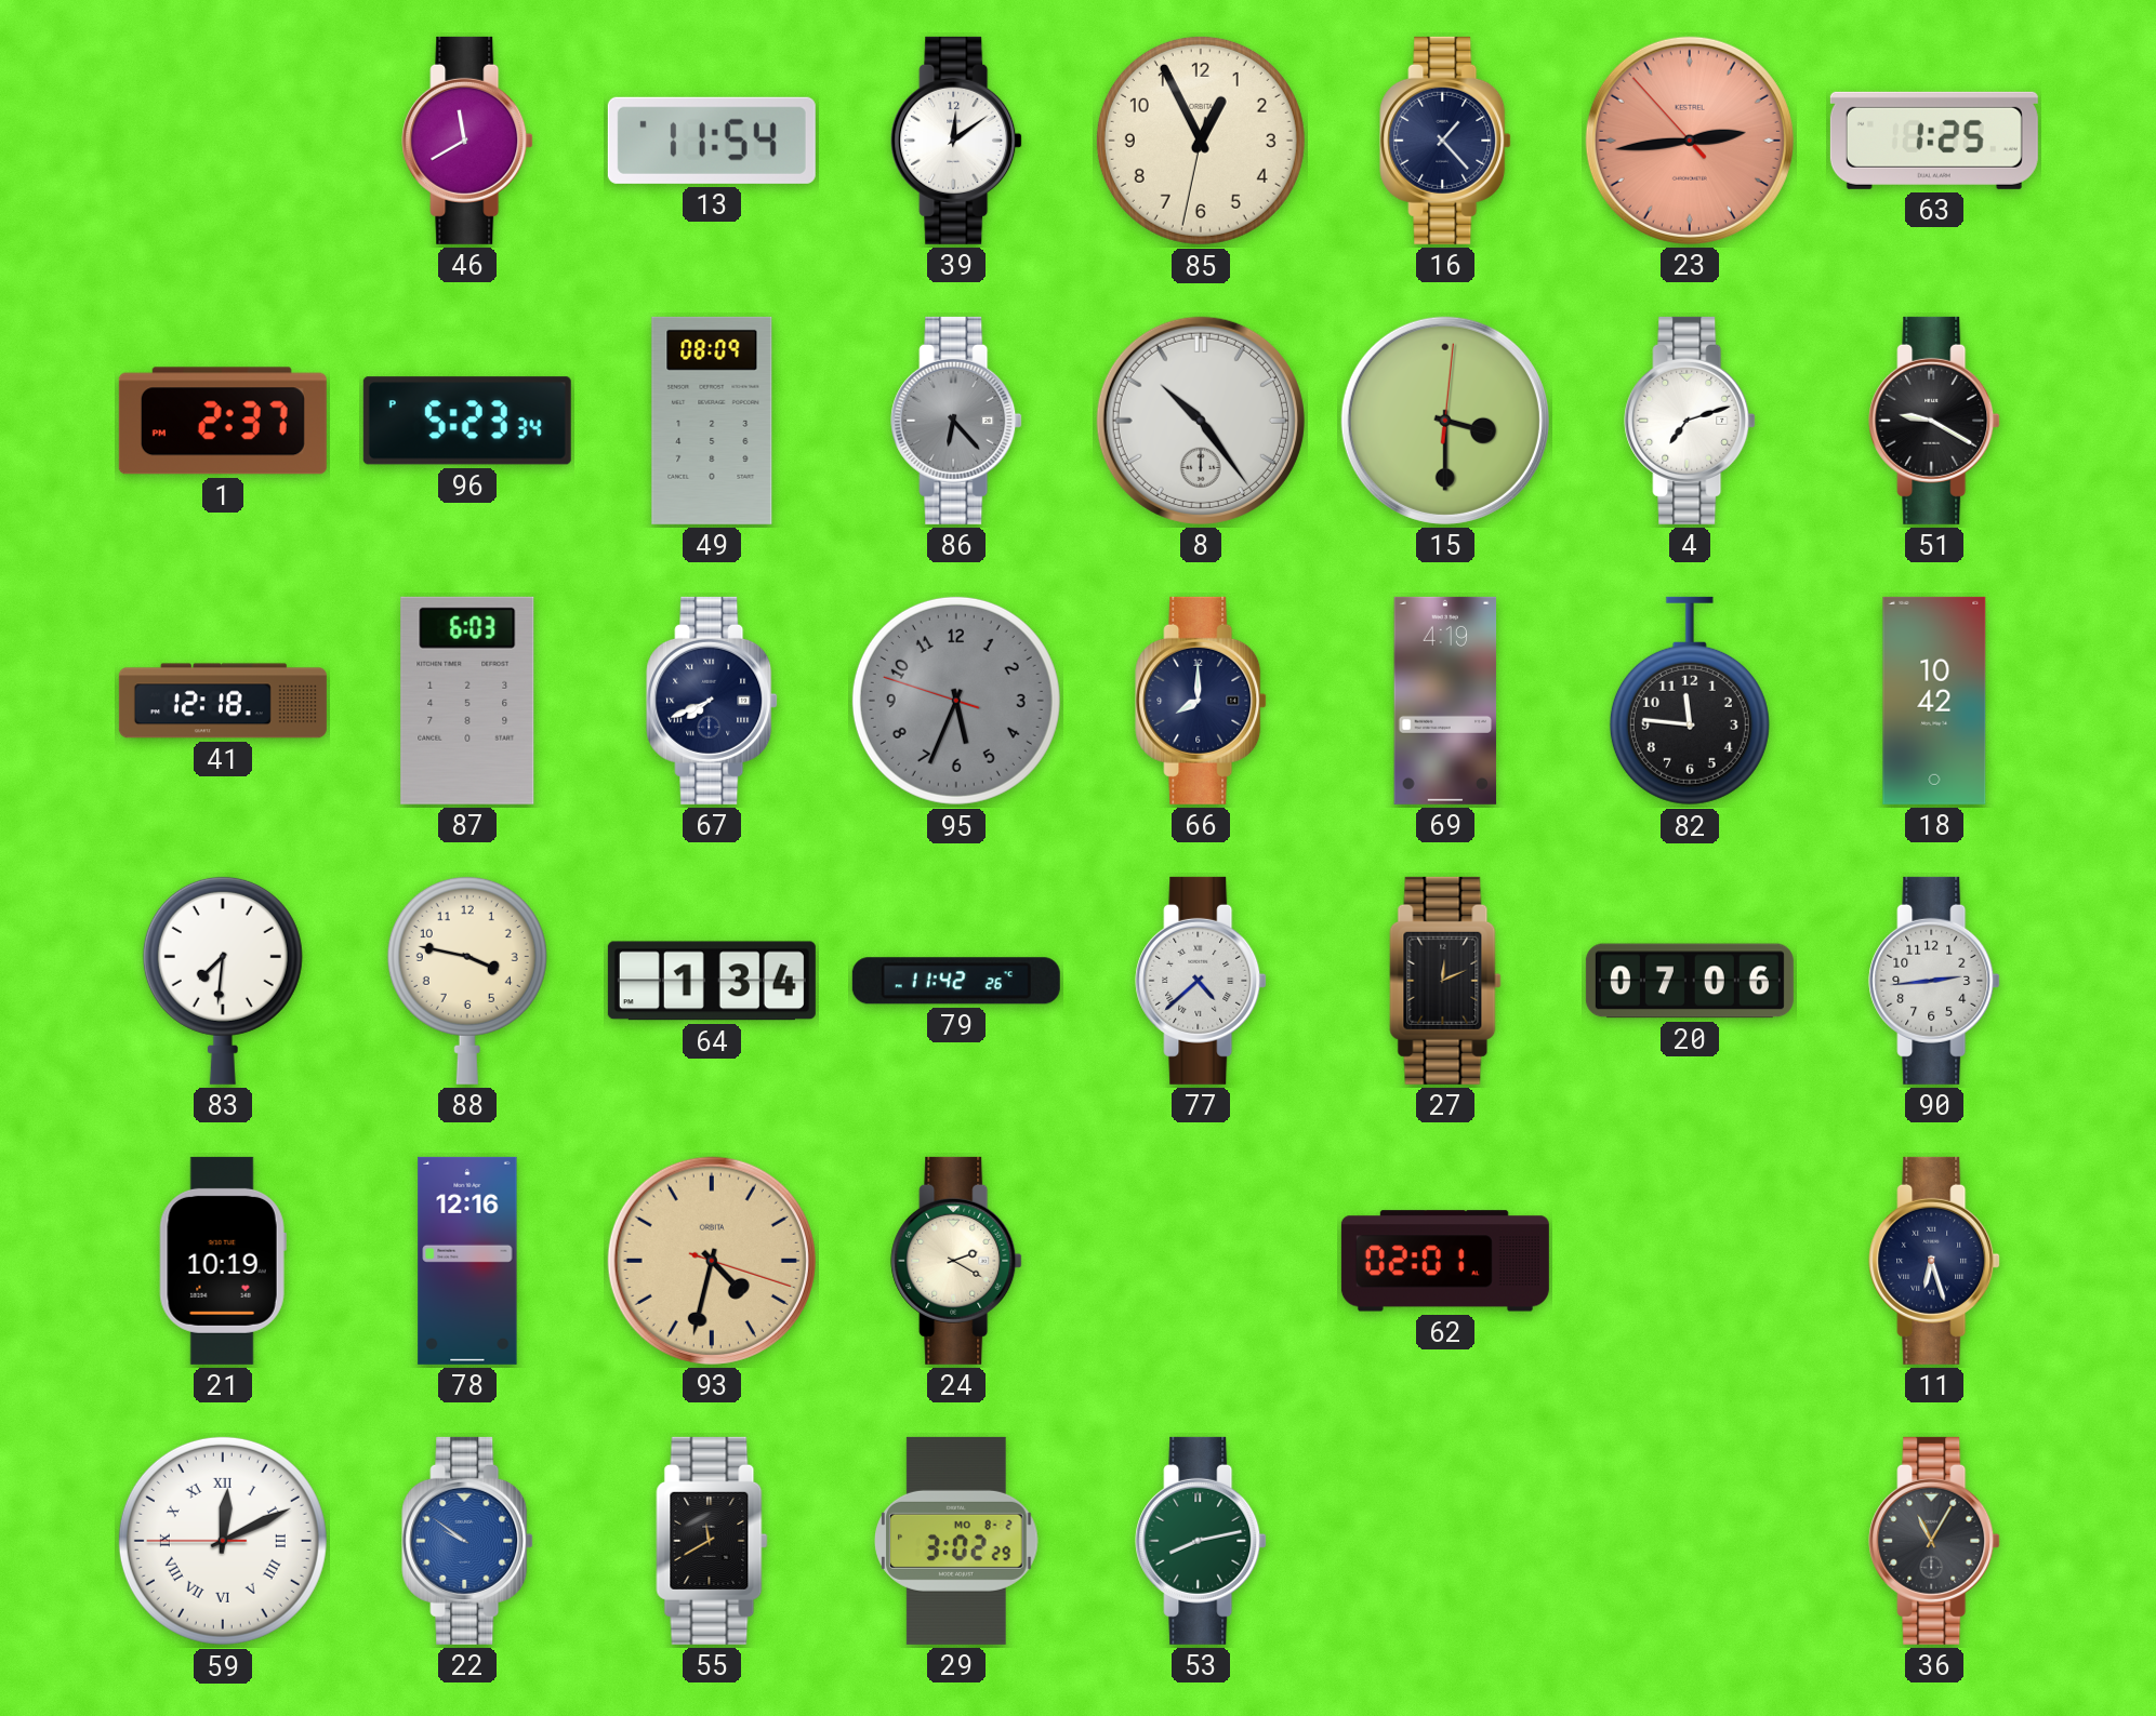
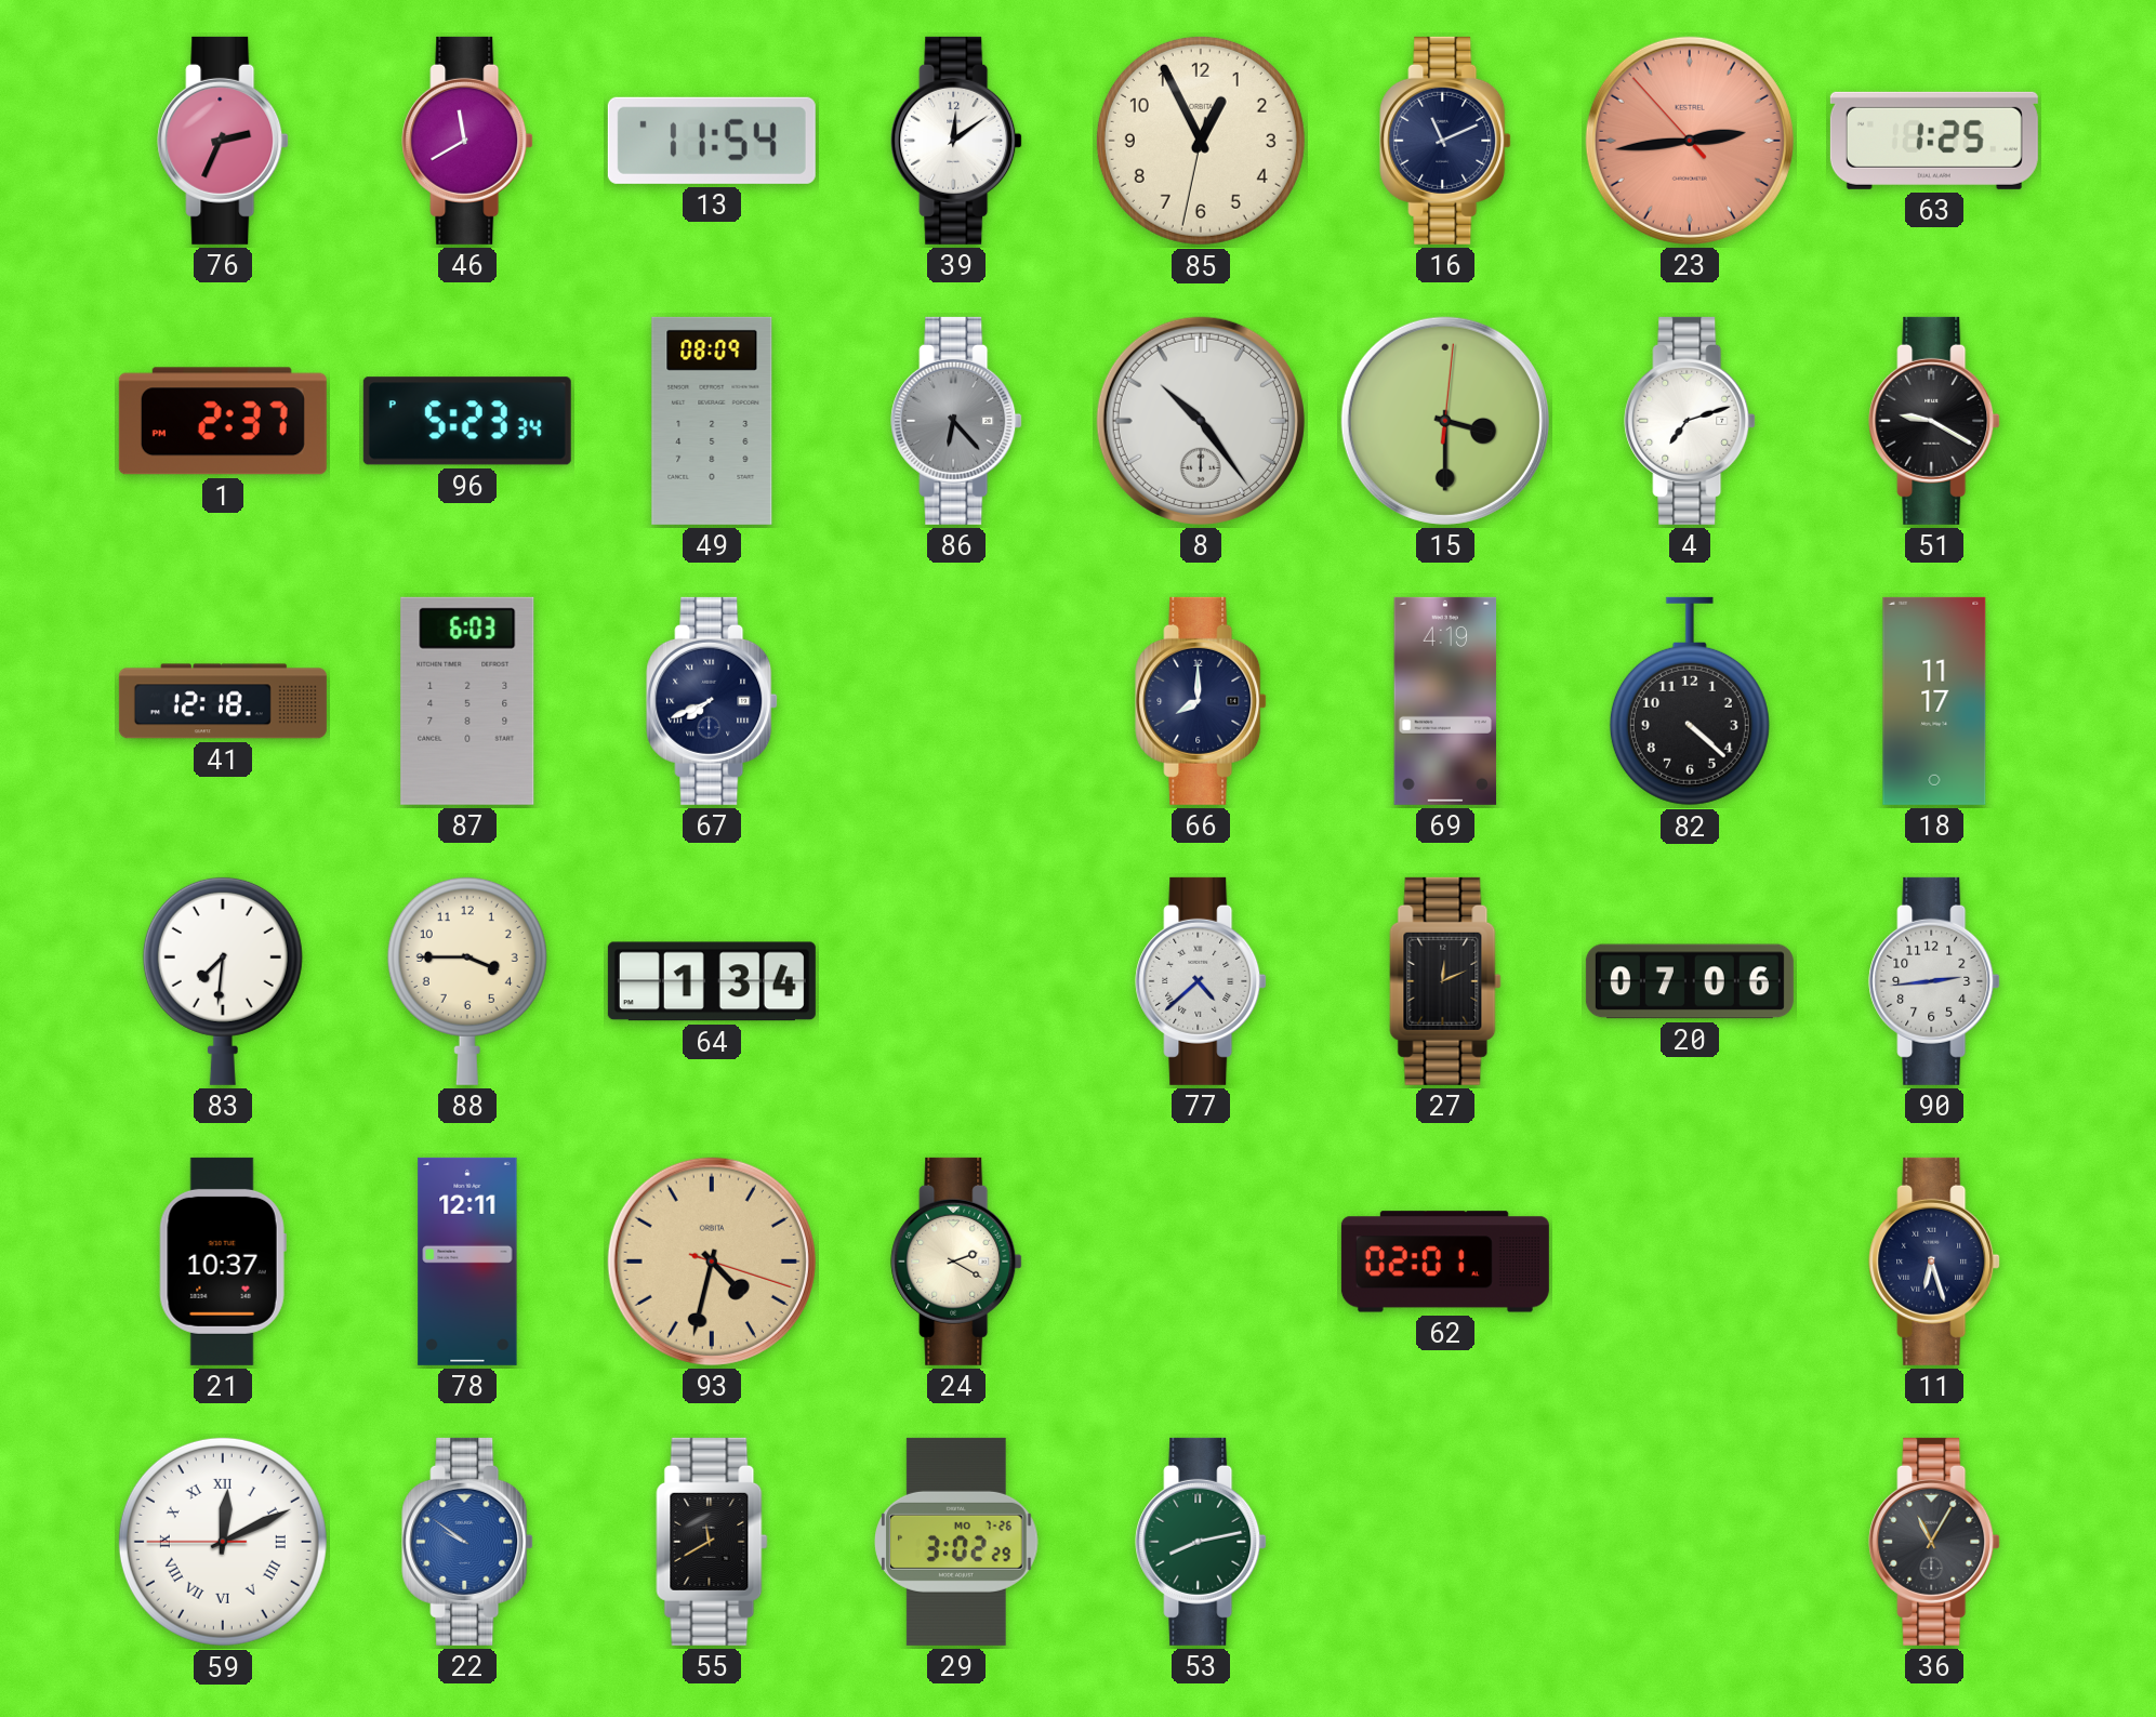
76: none -> 2:34 (223, 141)
16: 1:23 -> 11:11 (1445, 141)
95: 5:33 -> none (956, 701)
82: 11:46 -> 4:22 (1690, 701)
18: 10:42 -> 11:17 (1934, 701)
88: 3:47 -> 3:45 (467, 980)
79: 11:42 -> none (956, 981)
21: 10:19 -> 10:37 (223, 1262)
78: 12:16 -> 12:11 (467, 1262)
29 date: MO 8-2 -> MO 7-26 (956, 1542)
